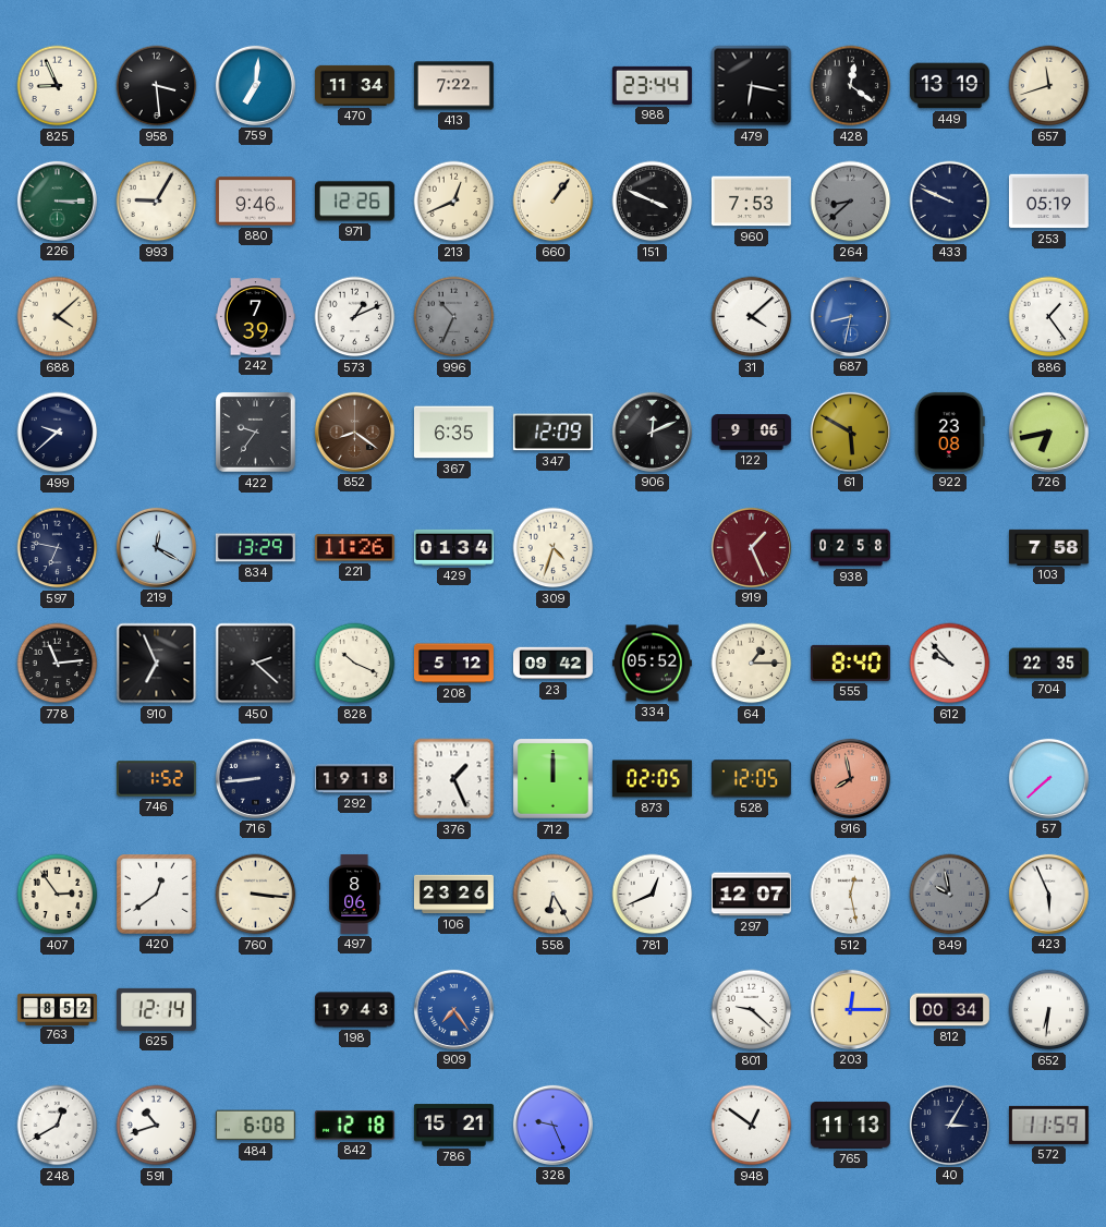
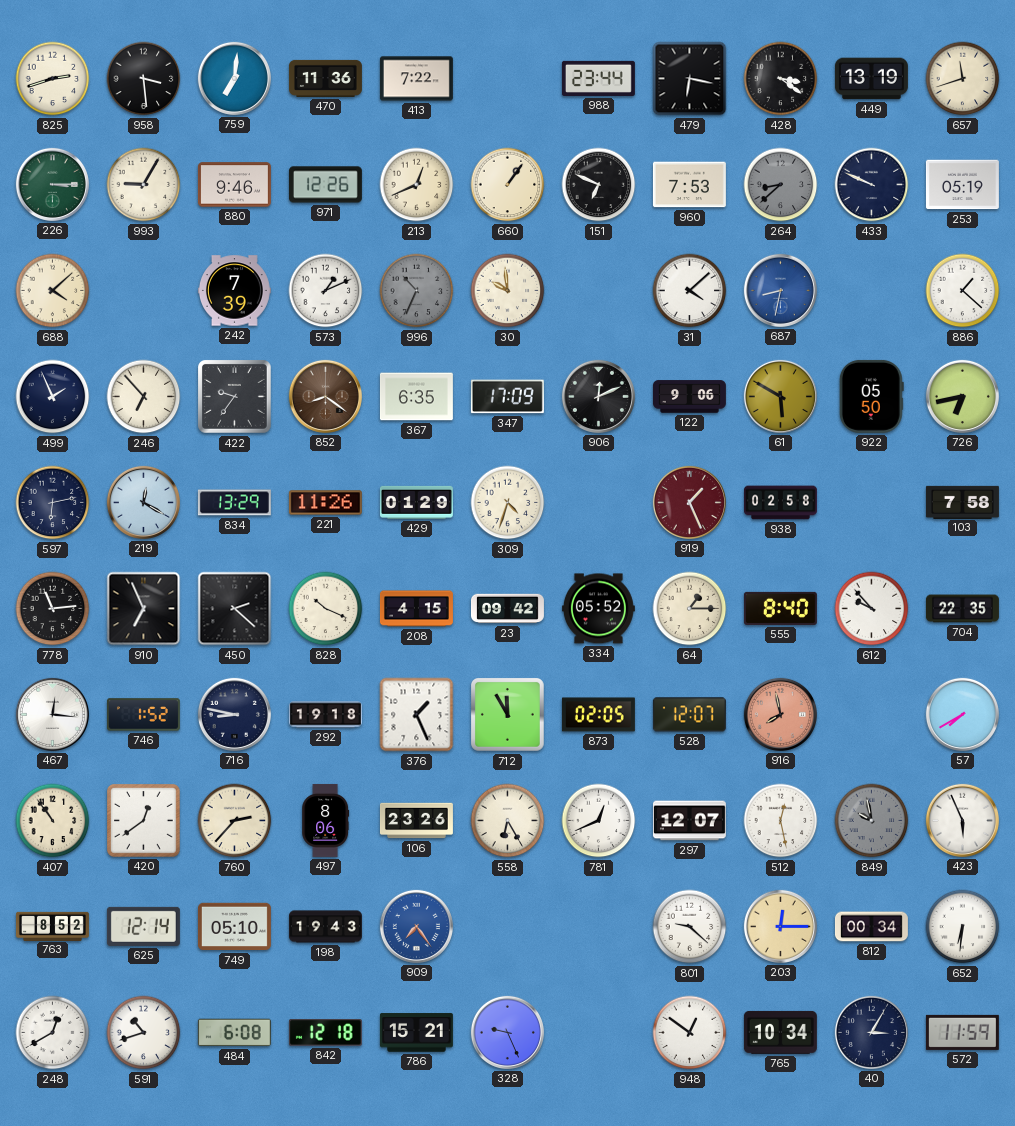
825: 8:56 -> 2:42 (53, 79)
470: 11:34 -> 11:36 (325, 78)
428: 12:21 -> 3:21 (781, 79)
151: 3:49 -> 6:49 (599, 185)
30: none -> 9:59 (508, 291)
886: 1:24 -> 1:22 (963, 291)
499: 9:38 -> 1:56 (53, 397)
246: none -> 6:53 (144, 397)
347: 12:09 -> 17:09 (507, 397)
922: 23:08 -> 05:50 (871, 396)
597: 6:47 -> 6:13 (53, 503)
429: 01:34 -> 01:29 (416, 502)
208: 5:12 -> 4:15 (416, 609)
467: none -> 12:16 (52, 714)
716: 8:44 -> 8:47 (234, 714)
712: 12:00 -> 11:55 (508, 715)
528: 12:05 -> 12:07 (689, 715)
57: 7:38 -> 7:40 (962, 714)
407: 2:54 -> 10:54 (53, 821)
760: 3:16 -> 2:37 (235, 821)
749: none -> 05:10 (234, 927)
765: 11:13 -> 10:34 (780, 1032)
